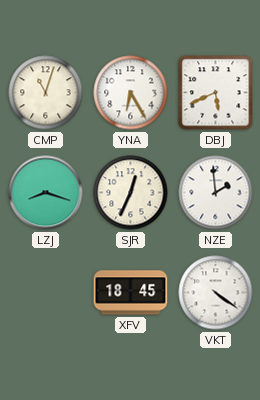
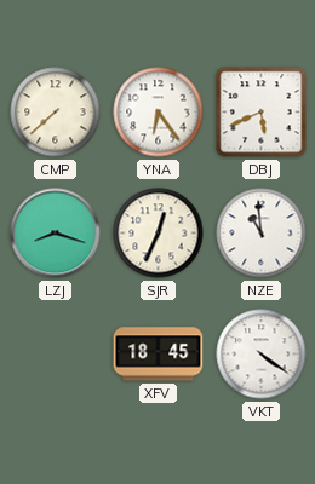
CMP: 11:03 -> 7:38 (56, 113)
YNA: 6:25 -> 6:24 (159, 113)
NZE: 1:59 -> 10:59 (262, 234)
